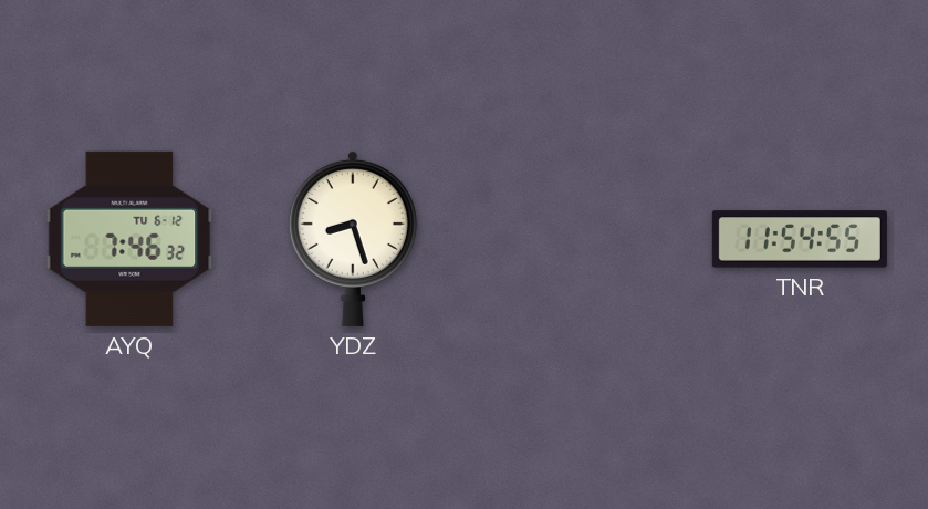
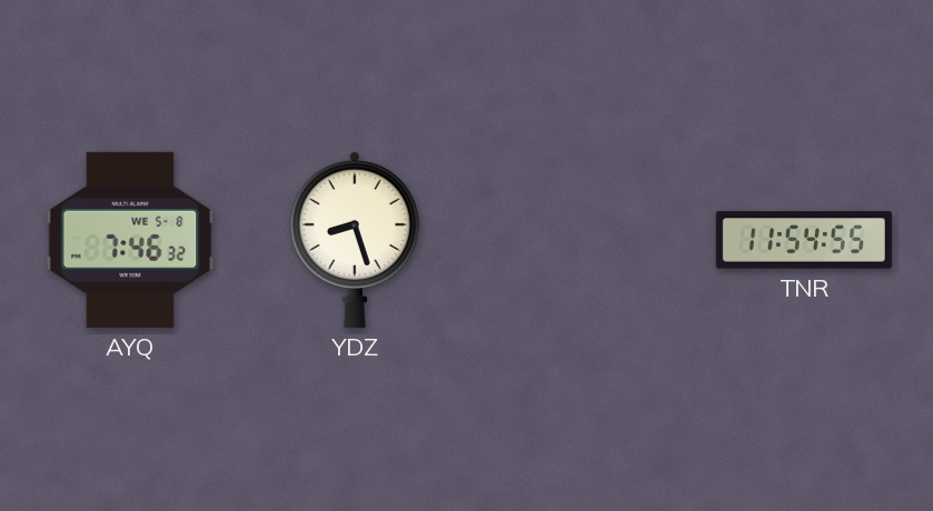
AYQ date: TU 6-12 -> WE 5-8 (130, 240)
